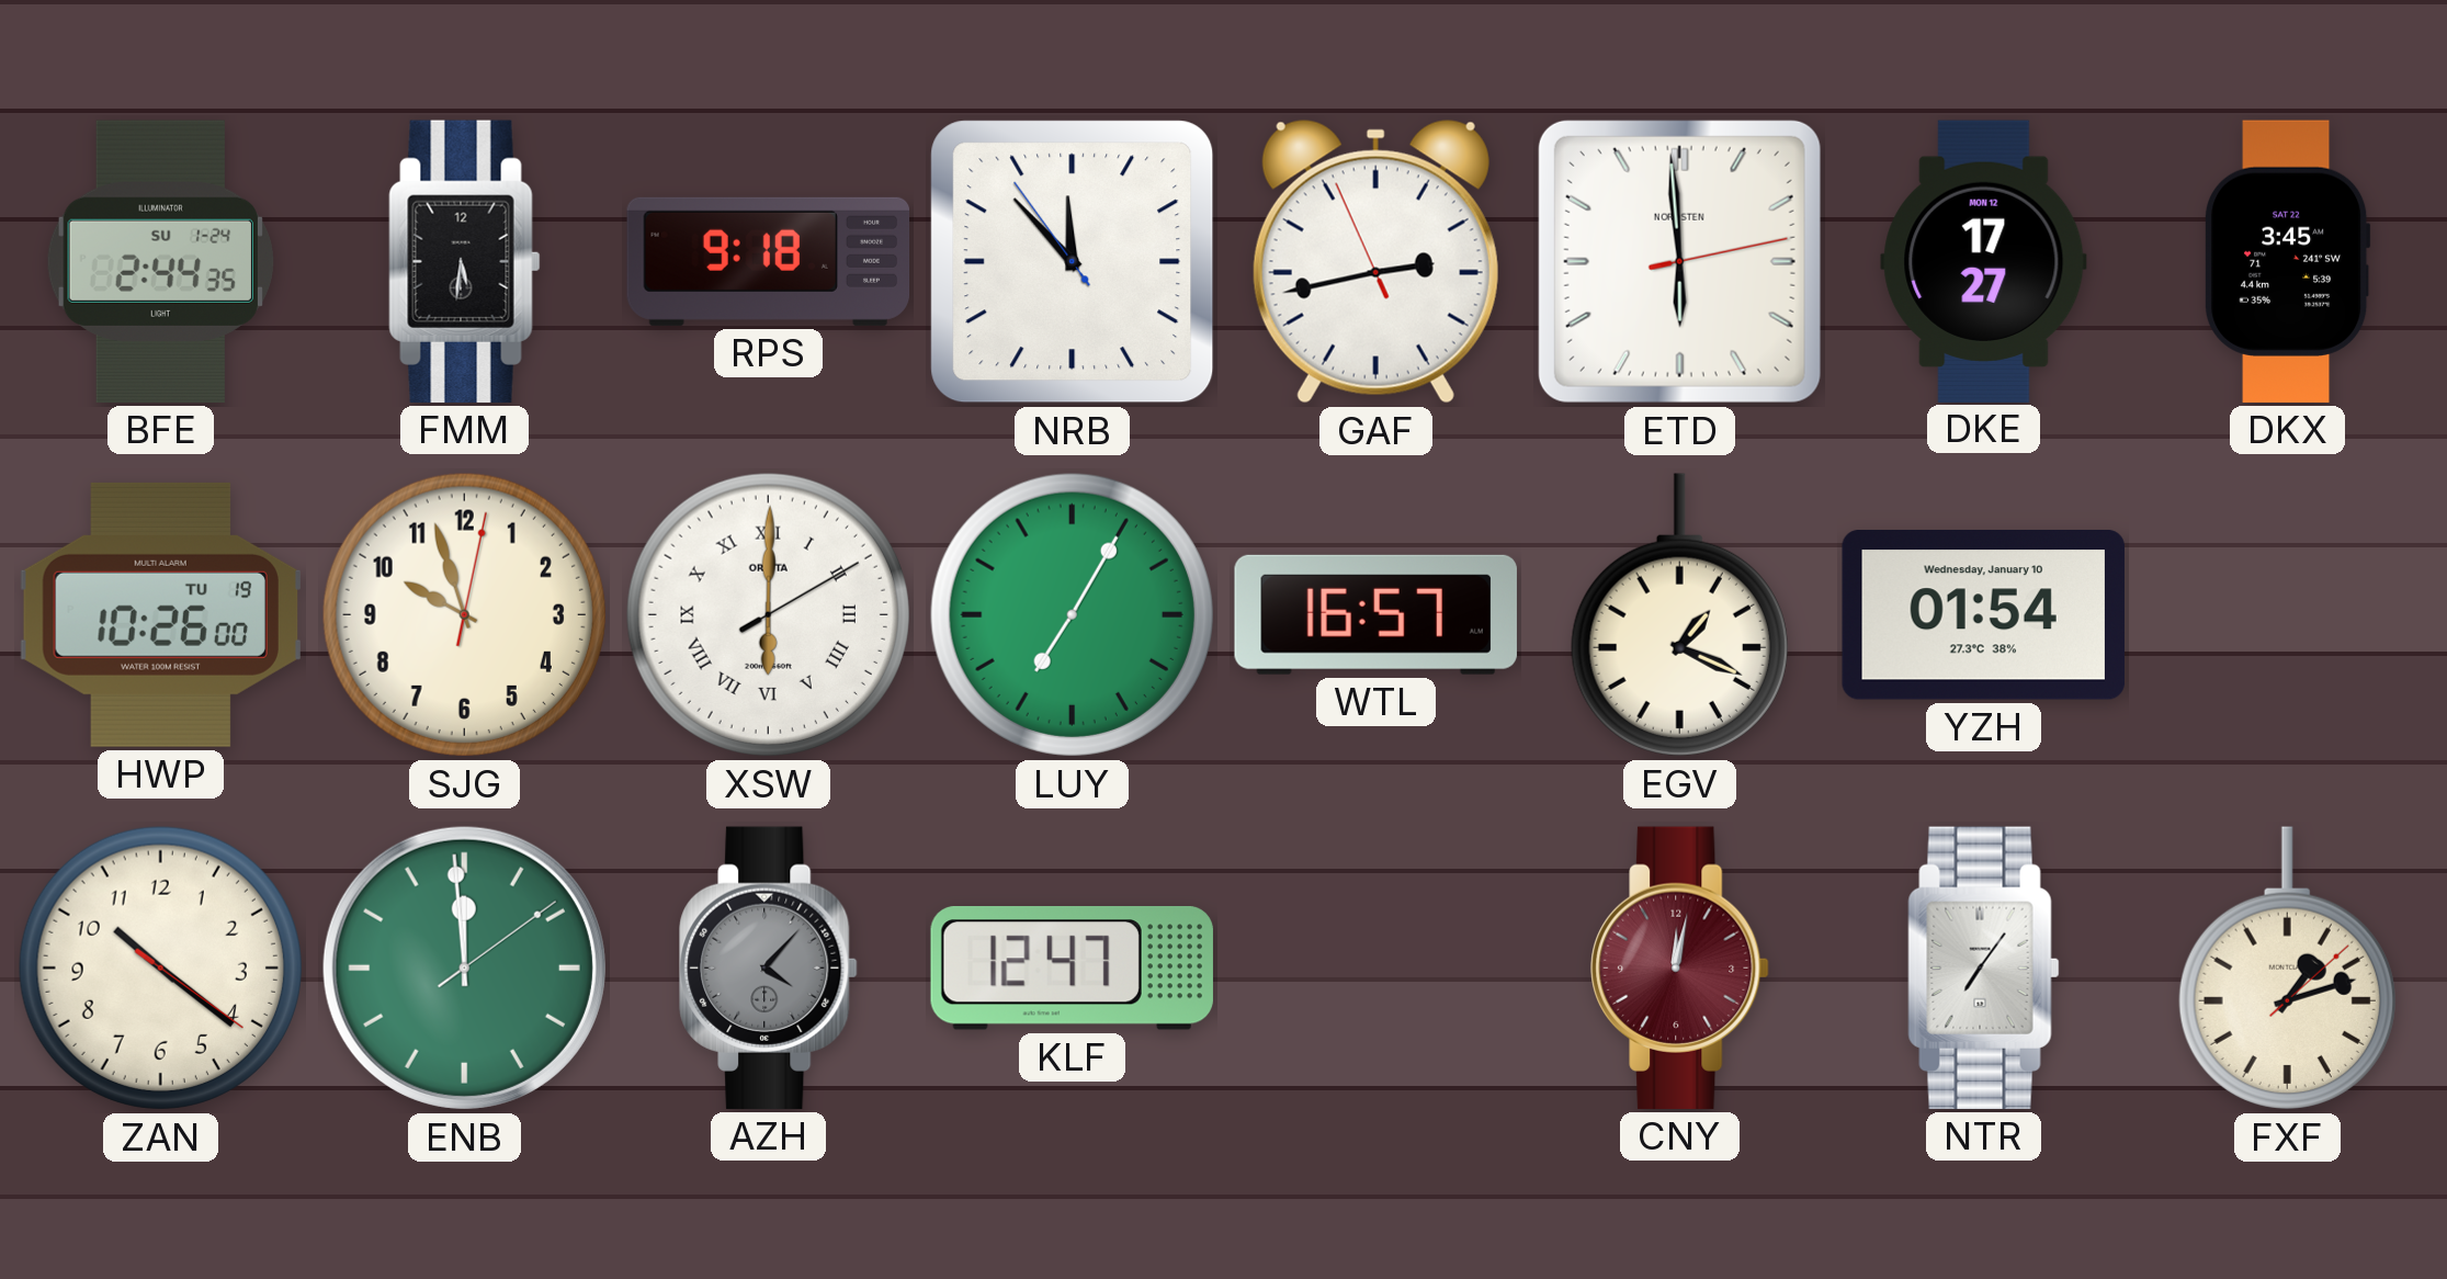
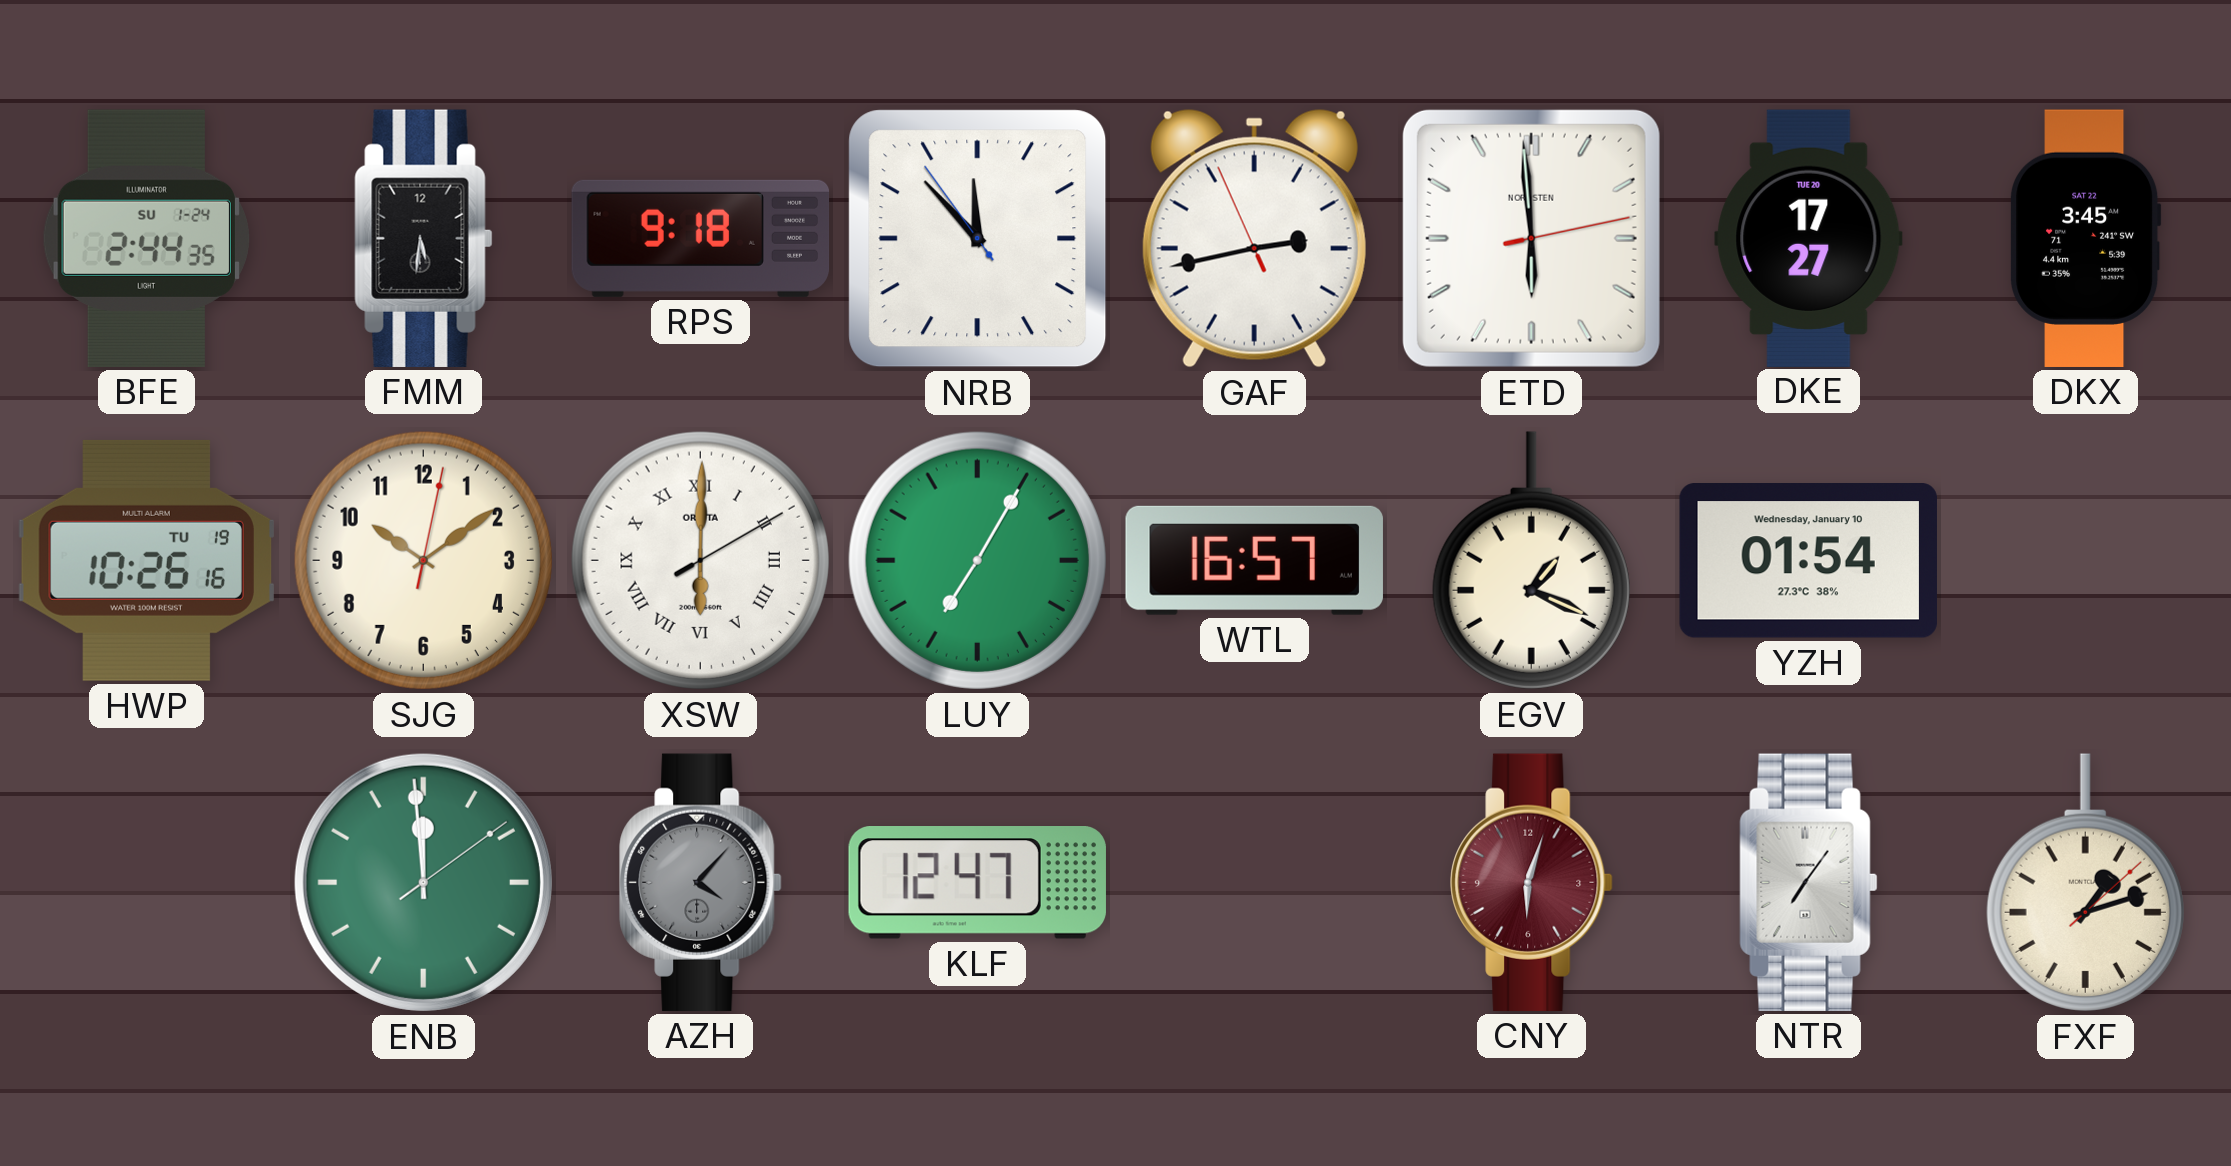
DKE date: MON 12 -> TUE 20 (1809, 238)
HWP: 10:26:00 -> 10:26:16 (146, 560)
SJG: 9:57 -> 10:09 (423, 560)
ZAN: 10:21 -> none (160, 967)
CNY: 12:02 -> 6:03 (1532, 882)
